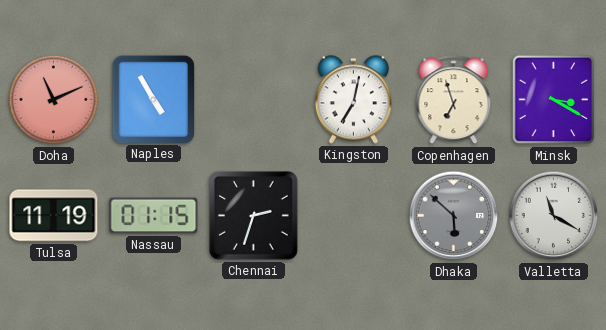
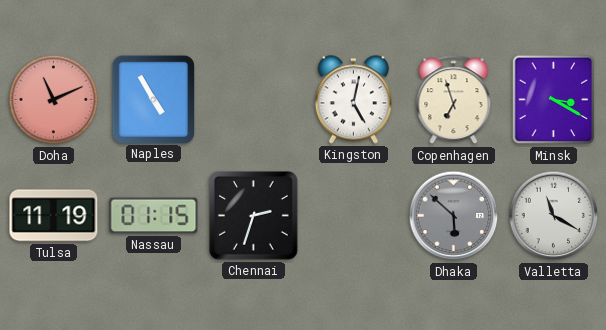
Kingston: 7:02 -> 5:02 (353, 100)
